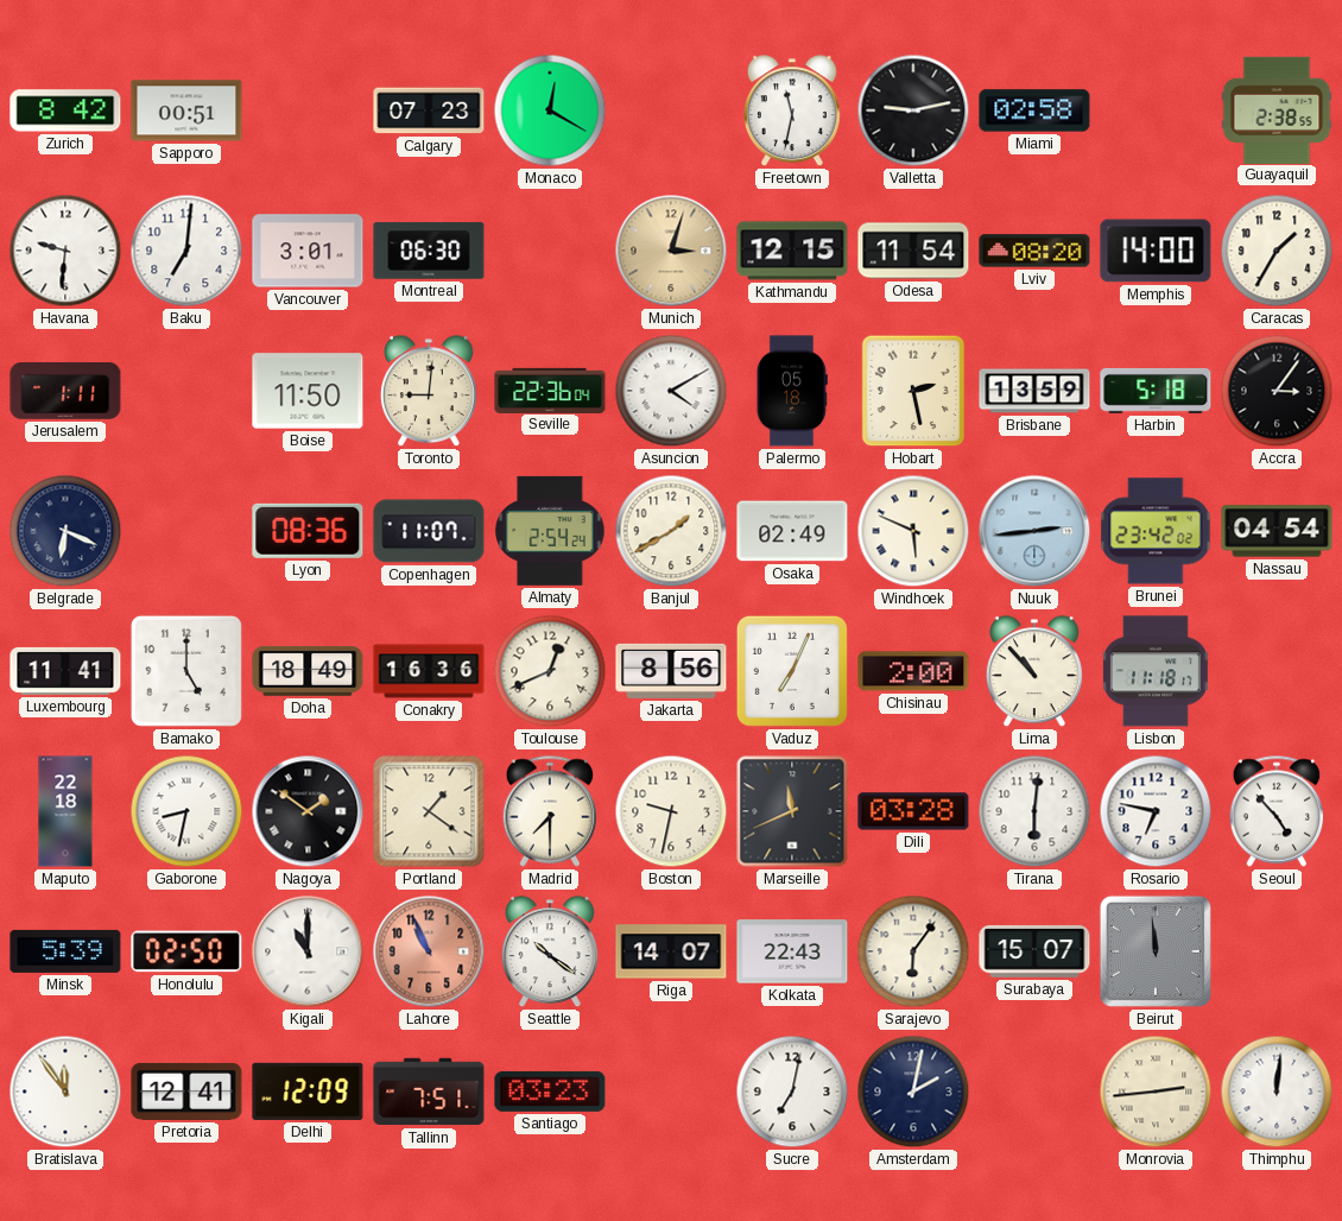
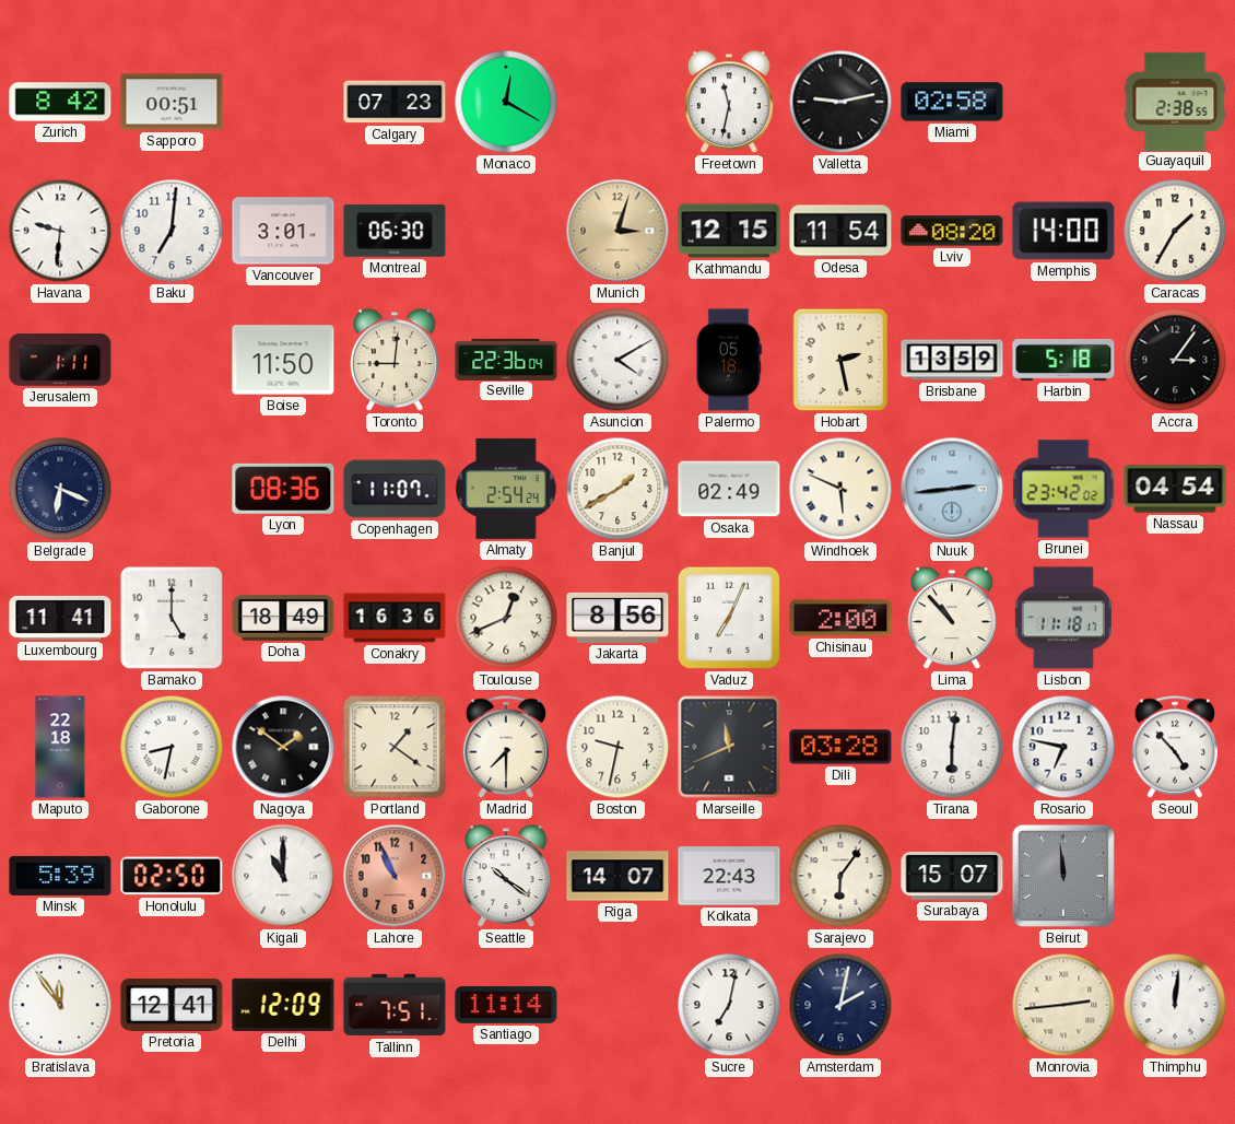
Santiago: 03:23 -> 11:14 (506, 1005)
